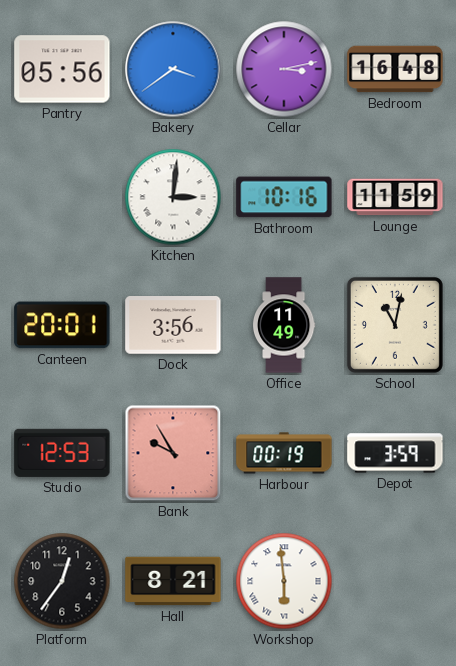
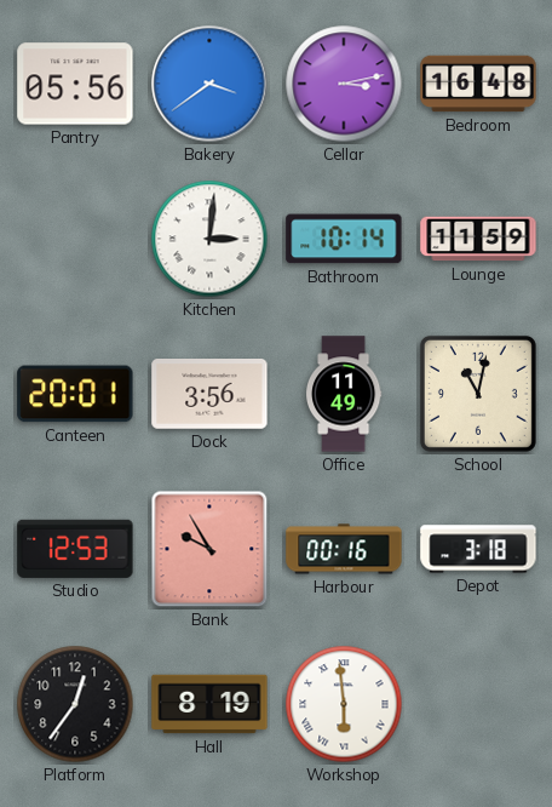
Bathroom: 10:16 -> 10:14 (344, 239)
Harbour: 00:19 -> 00:16 (344, 549)
Depot: 3:59 -> 3:18 (478, 549)
Hall: 8:21 -> 8:19 (209, 704)
